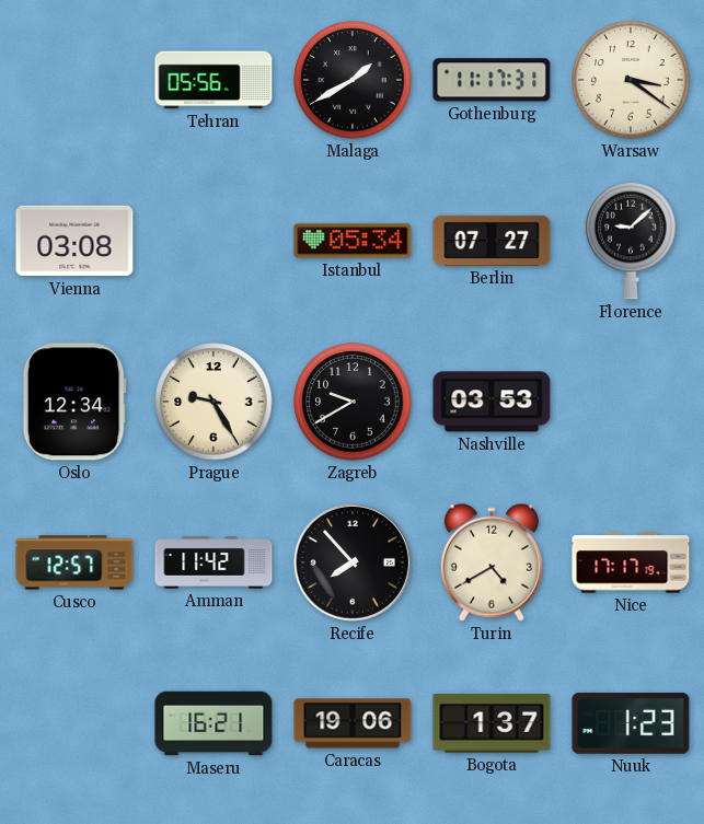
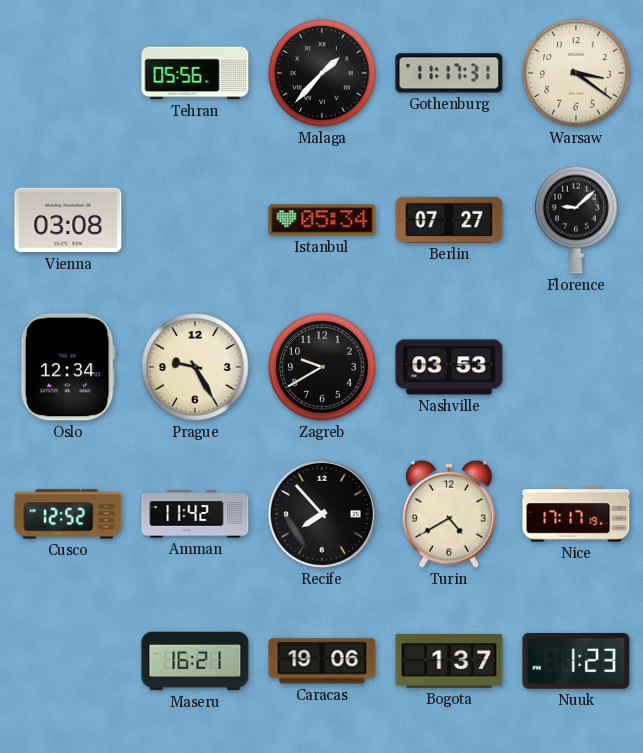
Malaga: 1:40 -> 1:37 (322, 73)
Cusco: 12:57 -> 12:52 (68, 514)
